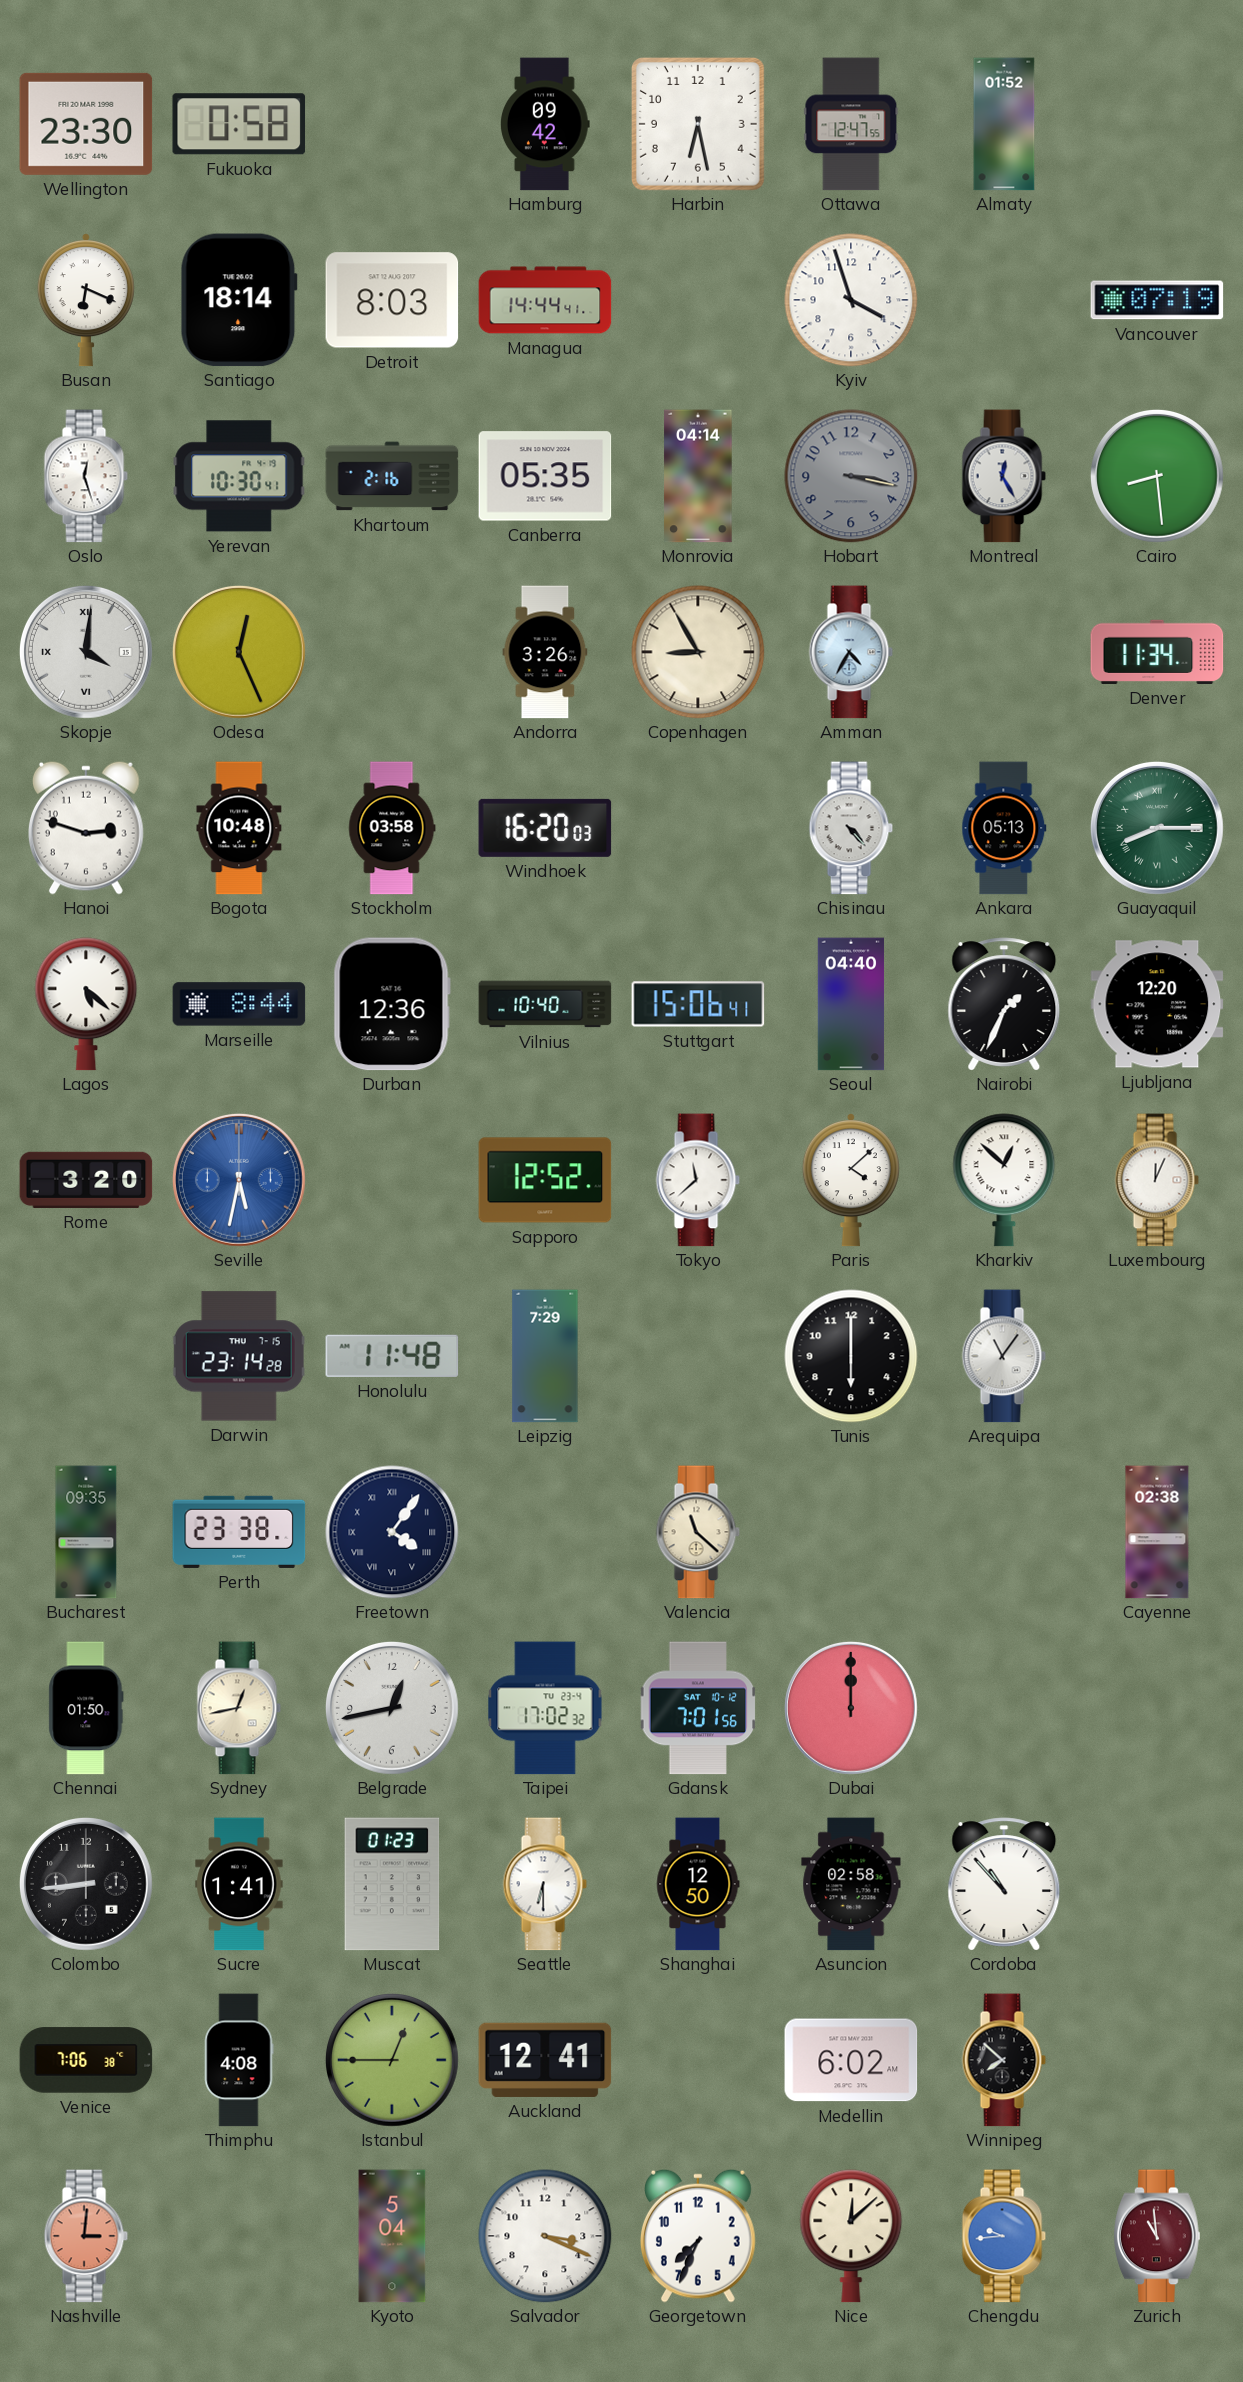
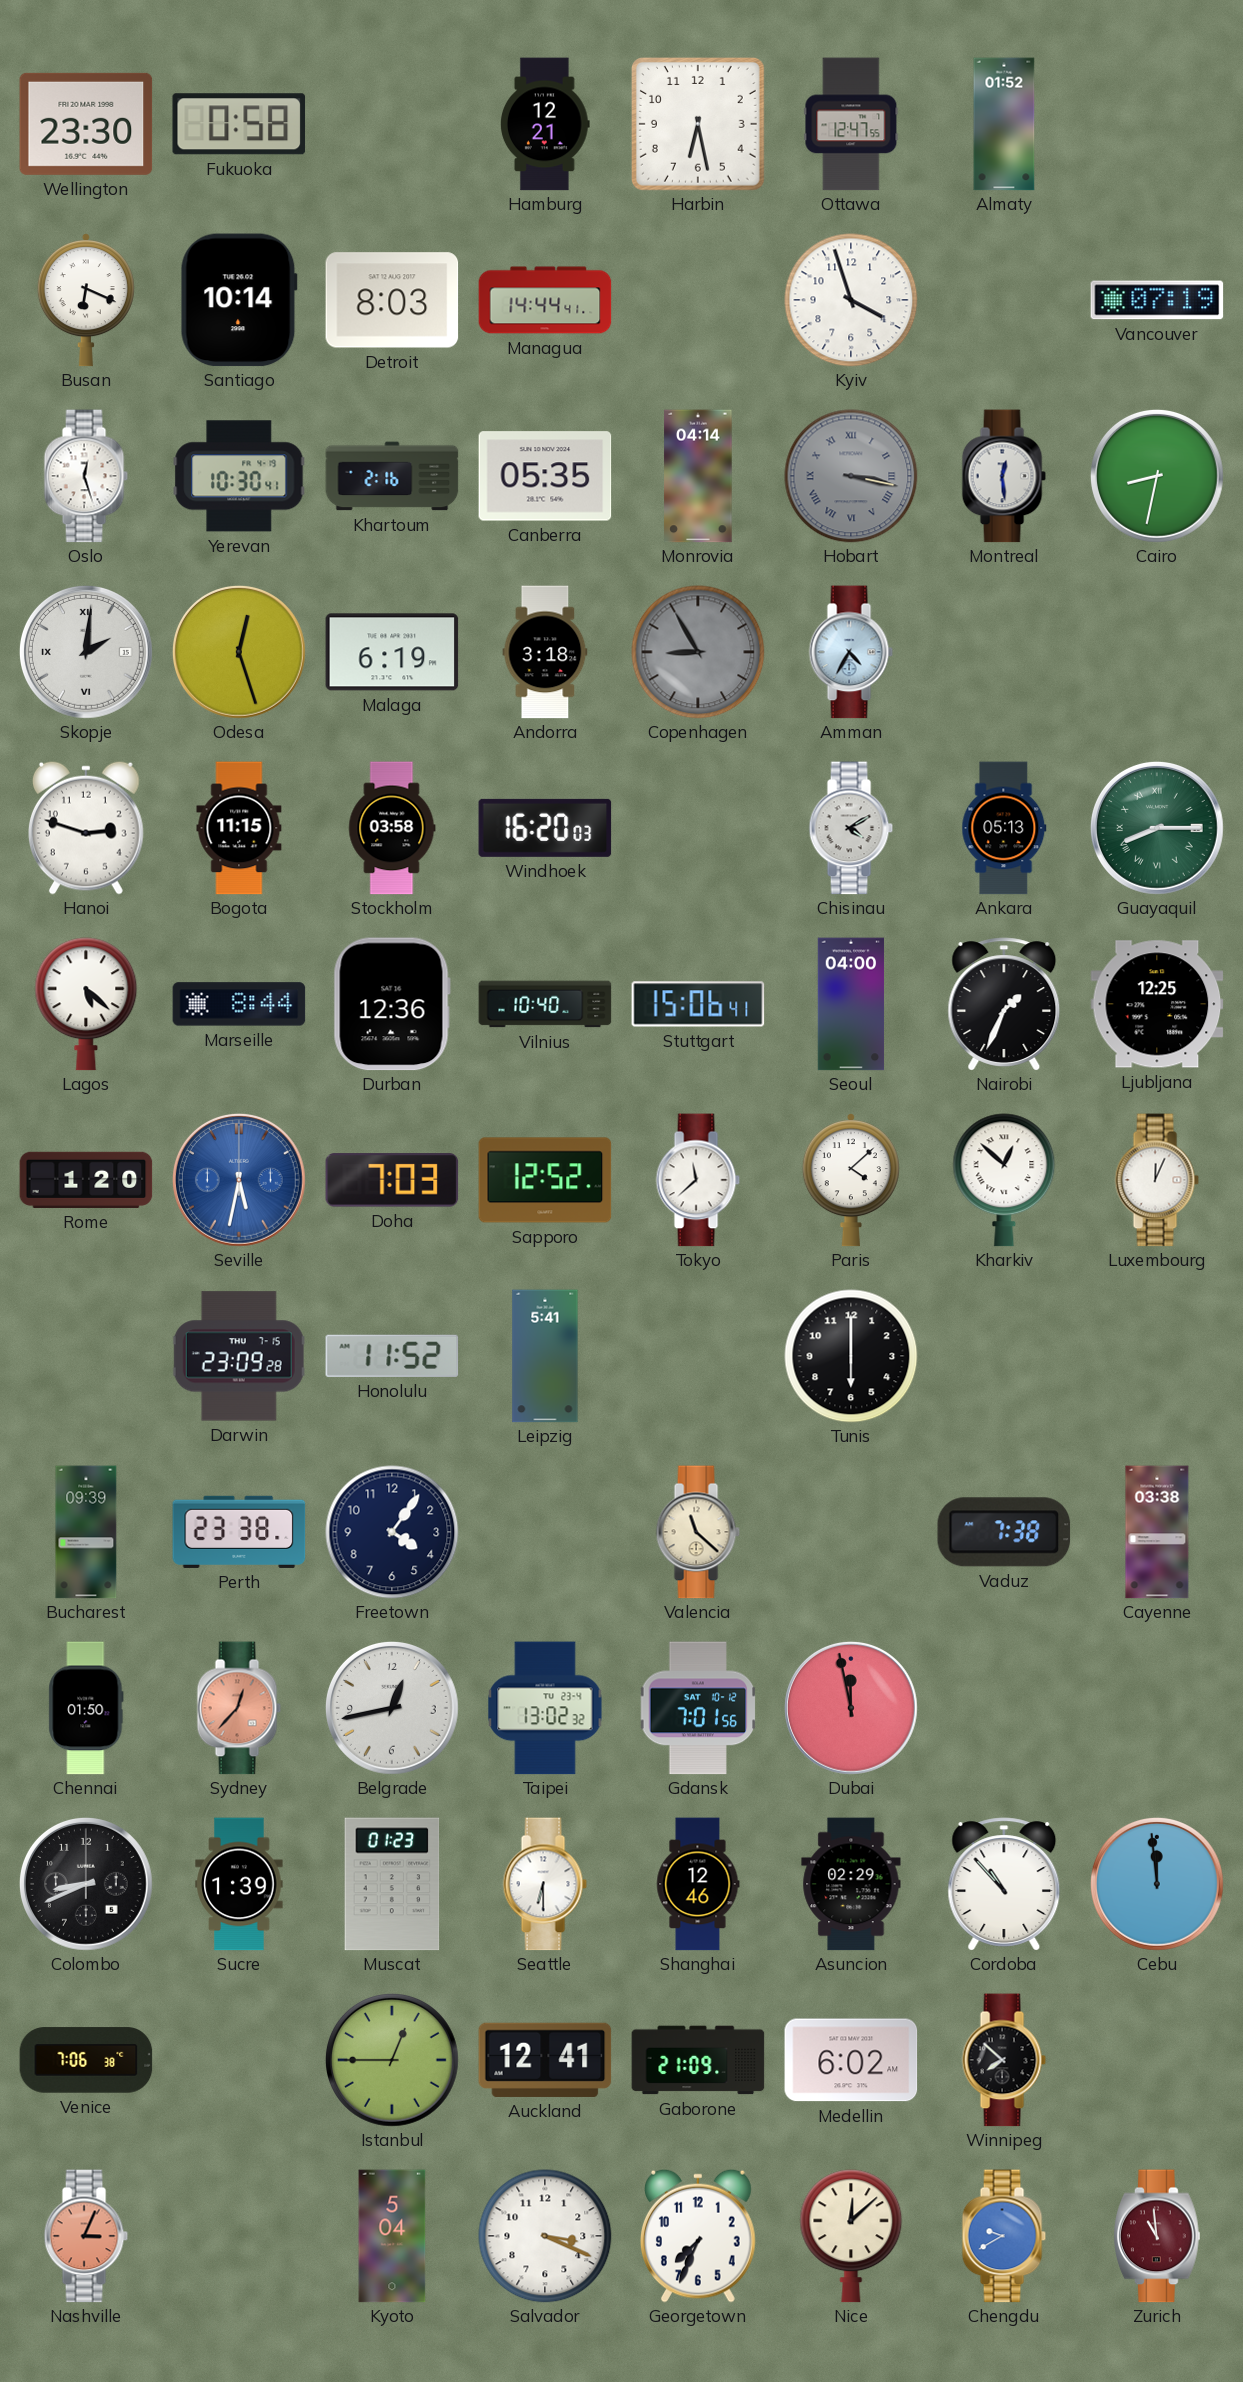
Hamburg: 09:42 -> 12:21 (545, 124)
Santiago: 18:14 -> 10:14 (239, 300)
Hobart numerals: Arabic -> Roman (851, 476)
Montreal: 12:25 -> 12:29 (1004, 476)
Cairo: 8:29 -> 8:32 (1157, 476)
Skopje: 4:01 -> 2:01 (86, 652)
Odesa: 12:26 -> 12:27 (239, 652)
Malaga: none -> 6:19 (392, 652)
Andorra: 3:26 -> 3:18 (545, 652)
Copenhagen dial: cream -> grey (698, 652)
Denver: 11:34 -> none (1157, 652)
Bogota: 10:48 -> 11:15 (239, 828)
Chisinau: 4:23 -> 4:10 (851, 828)
Seoul: 04:40 -> 04:00 (851, 1004)
Ljubljana: 12:20 -> 12:25 (1157, 1004)
Rome: 3:20 -> 1:20 (86, 1180)
Doha: none -> 7:03 (392, 1180)
Darwin: 23:14 -> 23:09 (239, 1356)
Honolulu: 11:48 -> 11:52 (392, 1356)
Leipzig: 7:29 -> 5:41 (545, 1356)
Arequipa: 11:06 -> none (1004, 1356)
Bucharest: 09:35 -> 09:39 (86, 1532)
Freetown numerals: Roman -> Arabic (392, 1532)
Vaduz: none -> 7:38 (1004, 1532)
Cayenne: 02:38 -> 03:38 (1157, 1532)
Sydney: 12:43 -> 12:37 (239, 1708)
Sydney dial: cream -> salmon (239, 1708)
Taipei: 17:02 -> 13:02 (545, 1708)
Dubai: 12:00 -> 11:58 (851, 1708)
Colombo: 8:44 -> 8:41 (86, 1884)
Sucre: 1:41 -> 1:39 (239, 1884)
Shanghai: 12:50 -> 12:46 (698, 1884)
Asuncion: 02:58 -> 02:29 (851, 1884)
Cebu: none -> 11:59 (1157, 1884)
Thimphu: 4:08 -> none (239, 2060)
Gaborone: none -> 21:09 (698, 2060)
Nashville: 3:01 -> 3:04 (86, 2236)
Chengdu: 9:44 -> 9:40 (1004, 2236)
